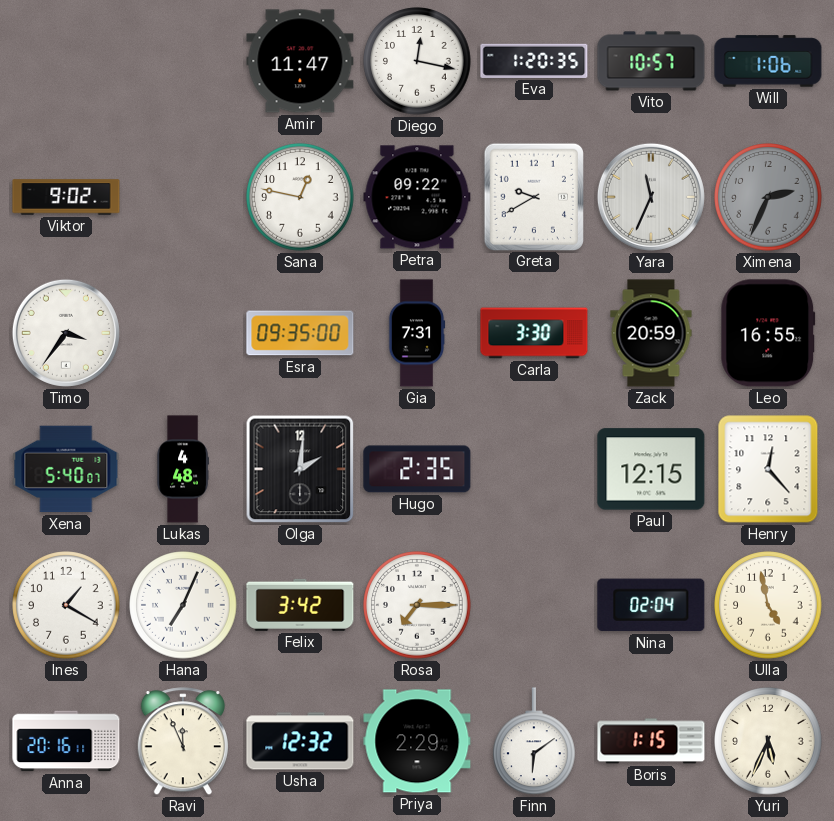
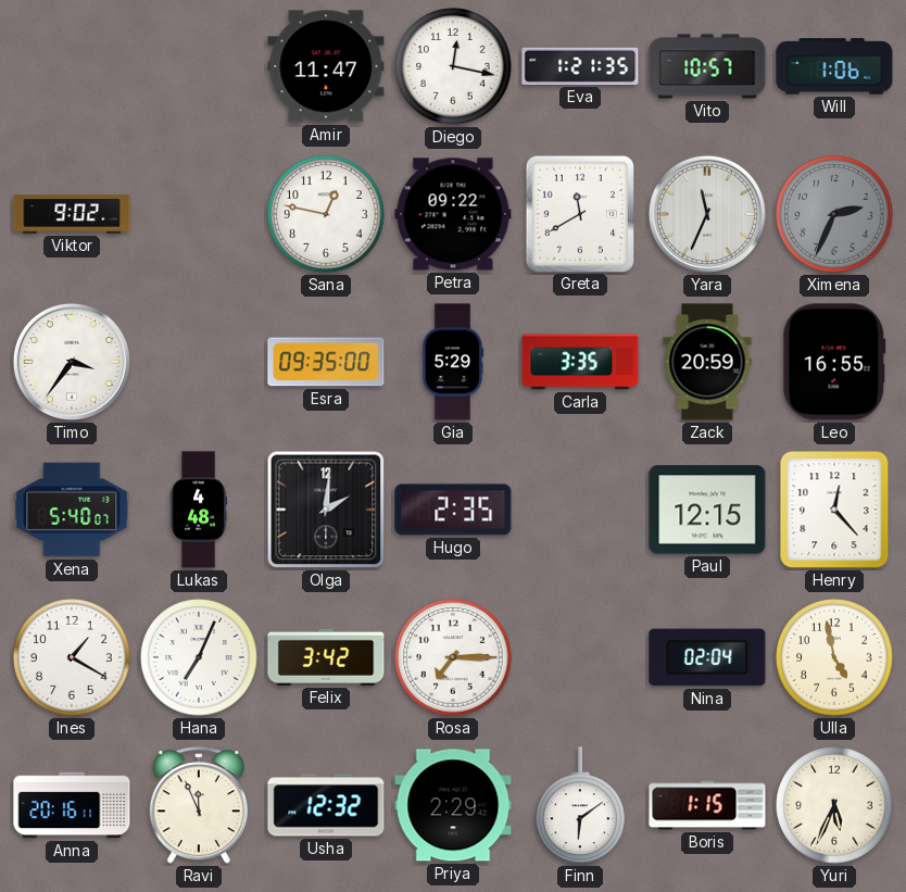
Eva: 1:20 -> 1:21 (580, 66)
Greta: 9:40 -> 11:40 (579, 213)
Gia: 7:31 -> 5:29 (453, 362)
Carla: 3:30 -> 3:35 (580, 362)
